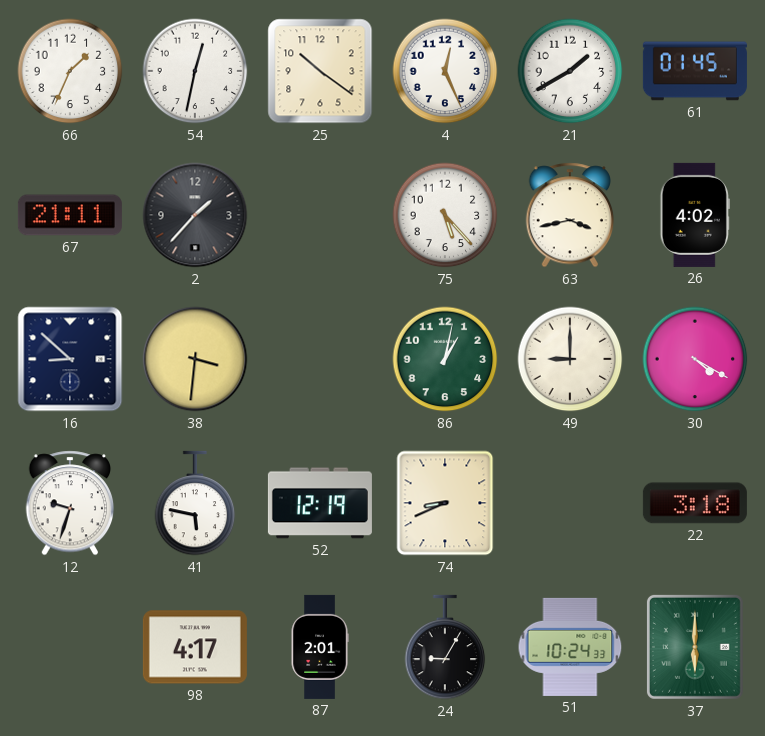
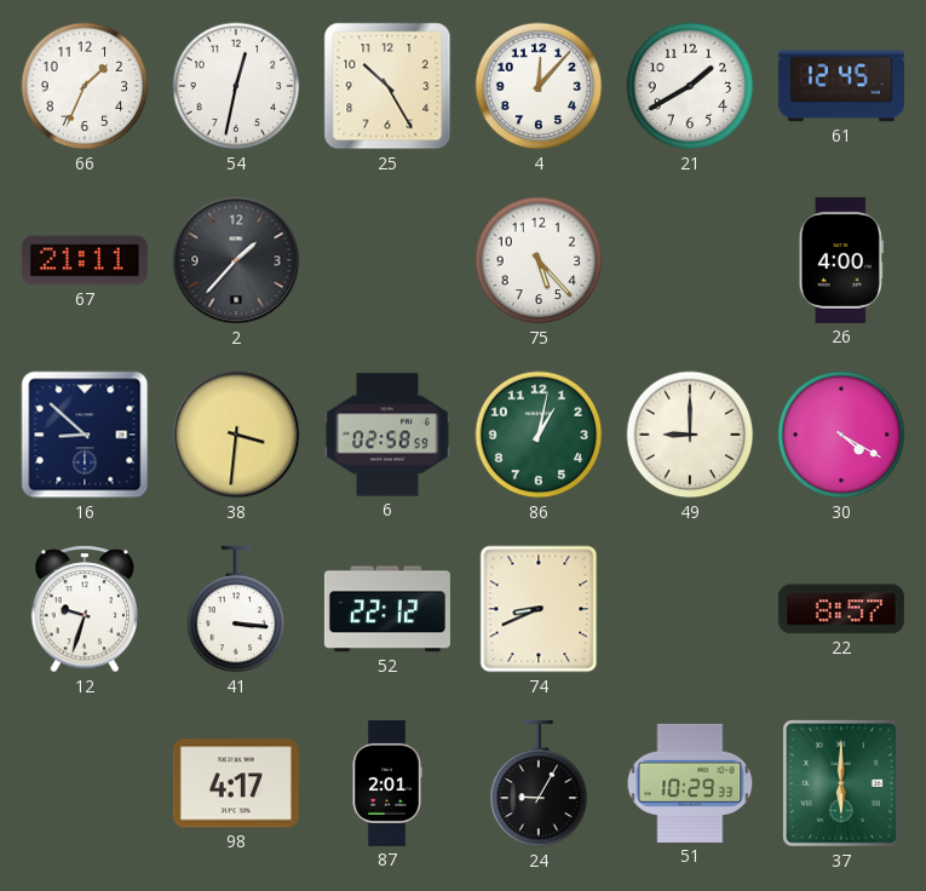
25: 10:21 -> 10:25 (387, 86)
4: 12:26 -> 12:07 (539, 86)
61: 01:45 -> 12:45 (841, 86)
63: 3:43 -> none (570, 215)
26: 4:02 -> 4:00 (841, 260)
6: none -> 02:58 (387, 435)
41: 5:47 -> 3:16 (236, 609)
52: 12:19 -> 22:12 (387, 609)
22: 3:18 -> 8:57 (841, 609)
51: 10:24 -> 10:29 (690, 783)
